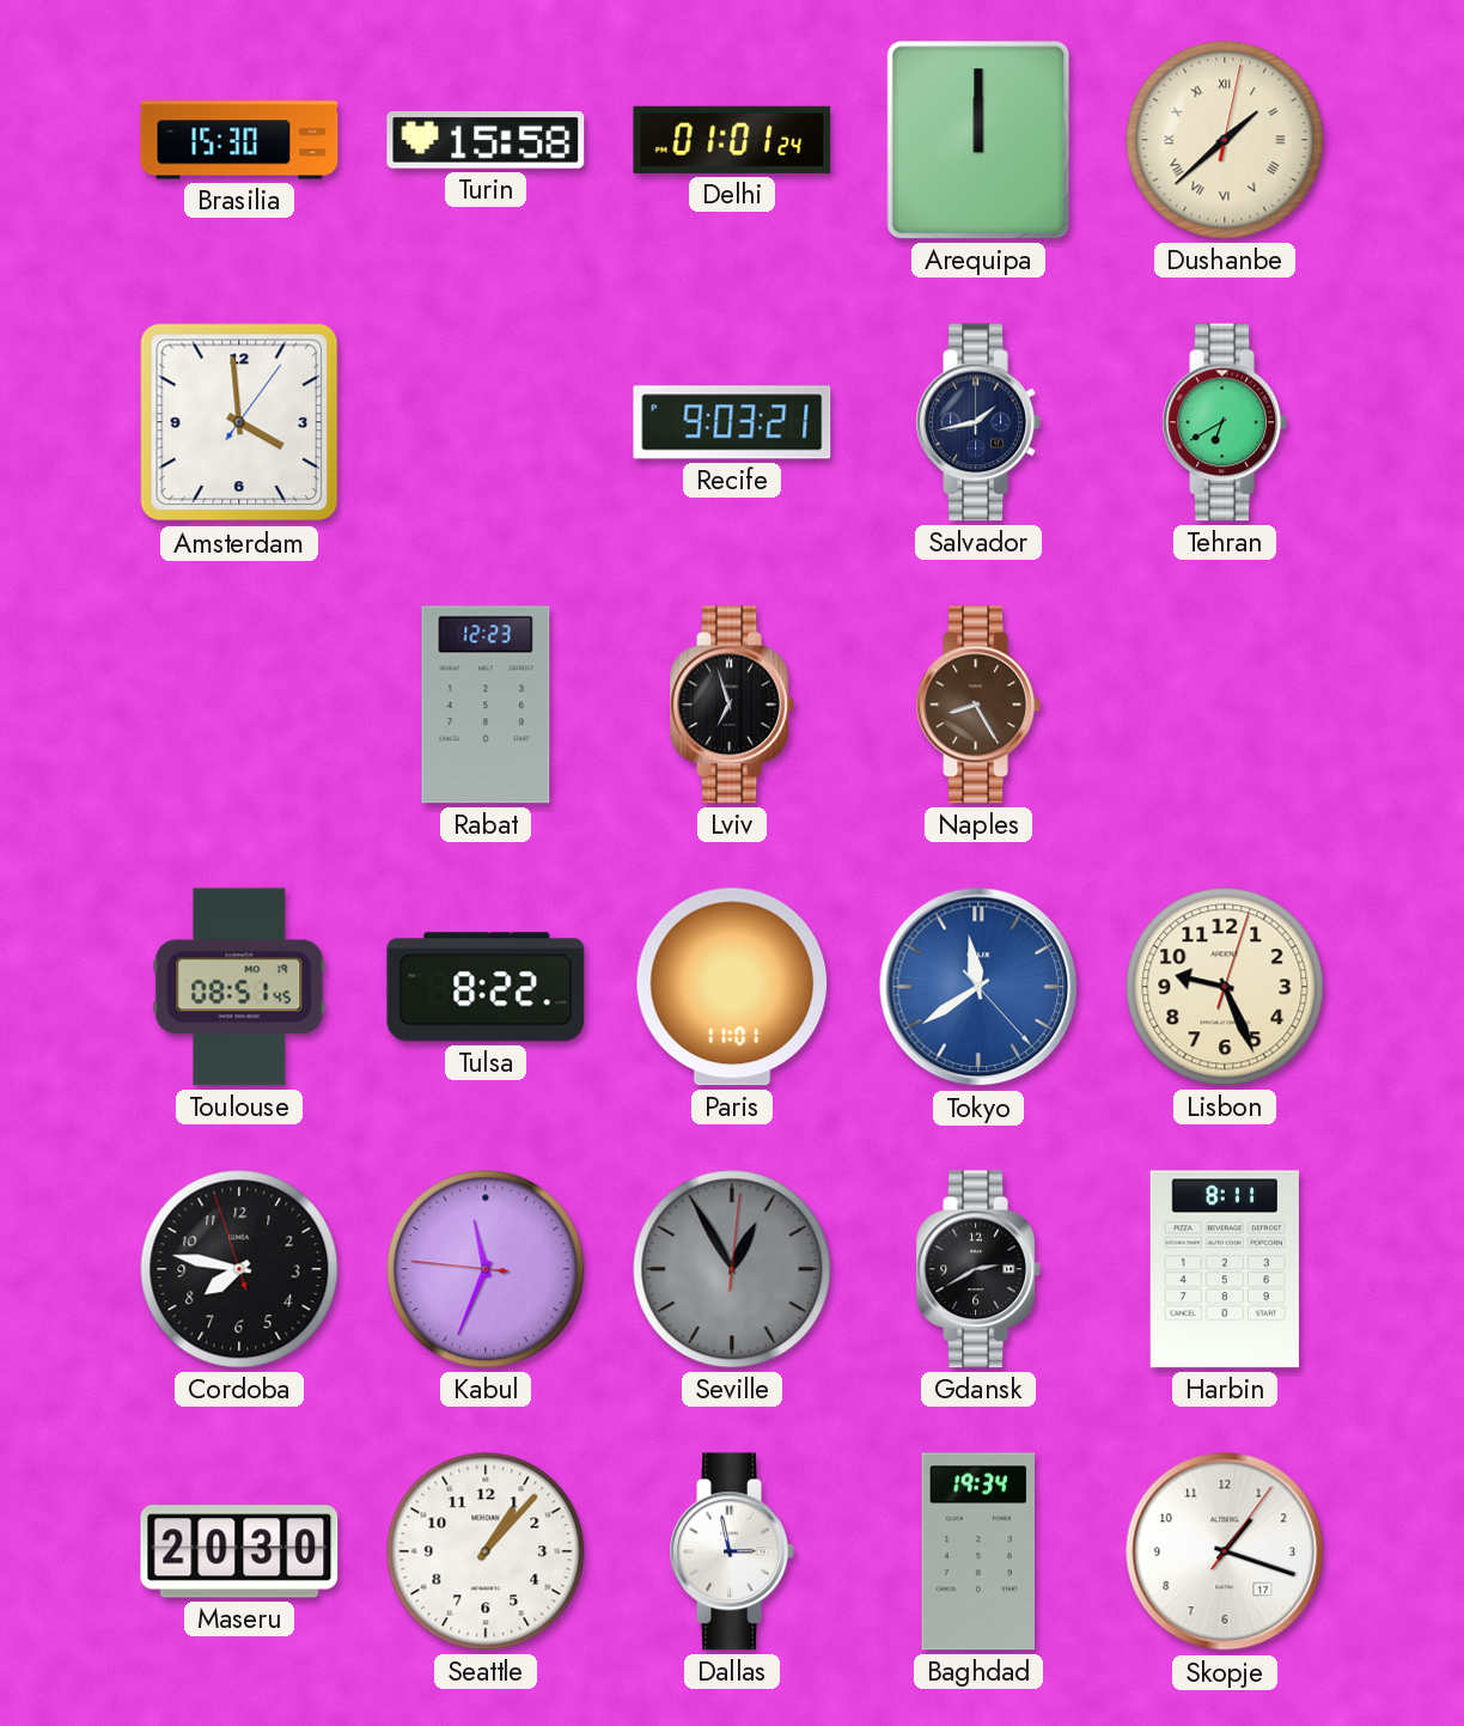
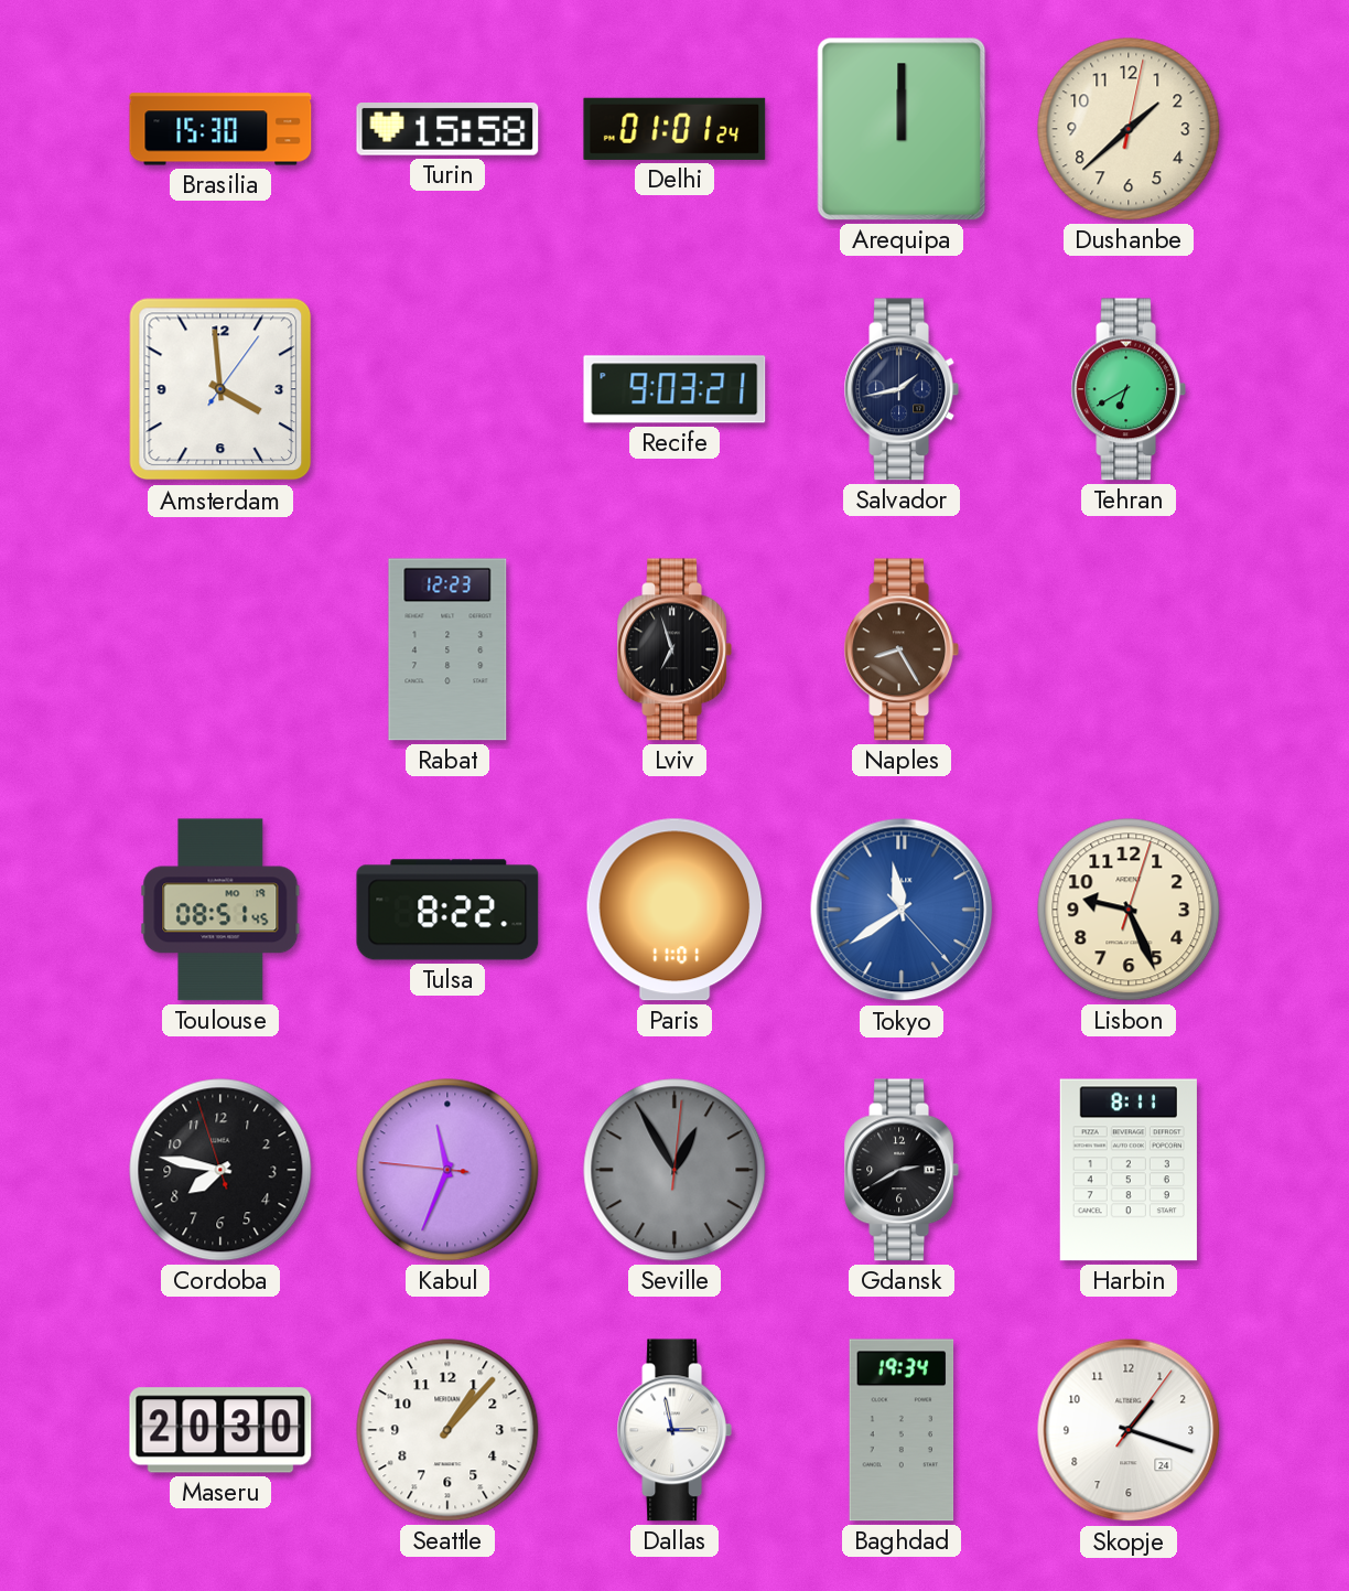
Dushanbe numerals: Roman -> Arabic (1129, 129)
Skopje date: 17 -> 24 (1129, 1430)
